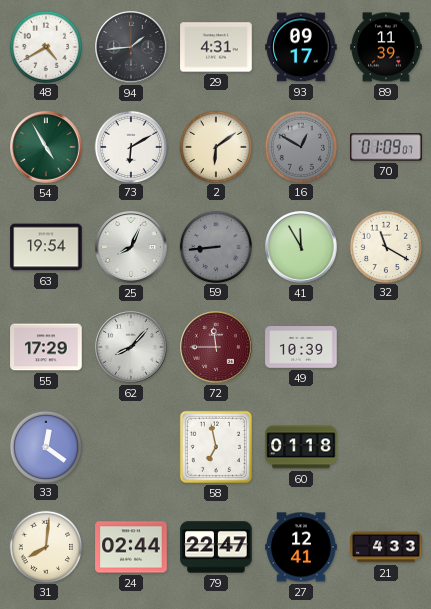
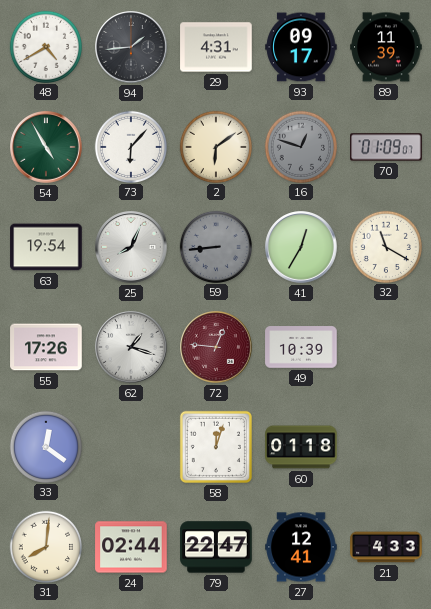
73: 6:10 -> 6:07 (130, 146)
16: 12:50 -> 12:48 (300, 146)
41: 11:55 -> 12:35 (301, 247)
55: 17:29 -> 17:26 (46, 347)
62: 8:07 -> 1:18 (131, 347)
72: 11:45 -> 12:46 (216, 347)
58: 6:58 -> 12:03 (216, 447)
